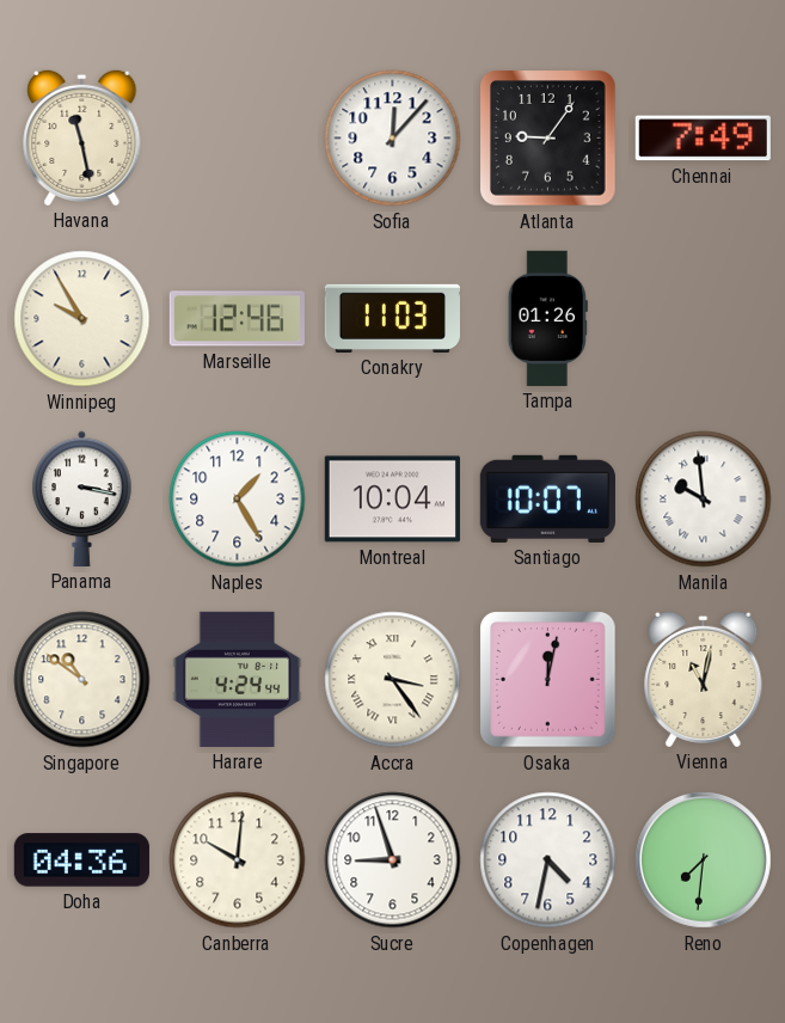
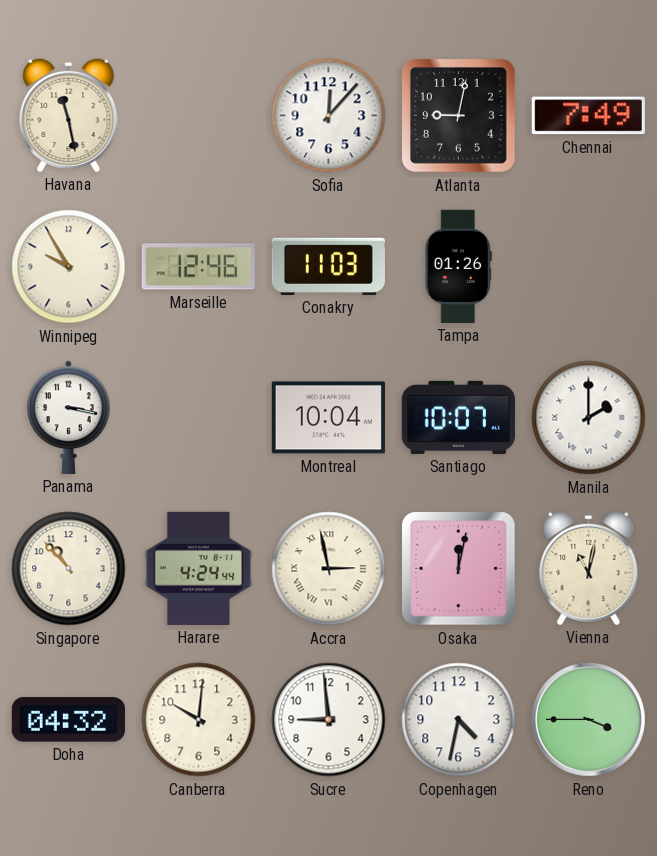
Atlanta: 9:06 -> 9:02 (459, 116)
Naples: 1:25 -> none (238, 500)
Manila: 9:59 -> 2:00 (589, 418)
Singapore: 10:51 -> 10:53 (69, 569)
Accra: 3:24 -> 2:58 (329, 569)
Doha: 04:36 -> 04:32 (68, 720)
Sucre: 8:57 -> 8:59 (329, 720)
Reno: 7:31 -> 3:45 (589, 720)
